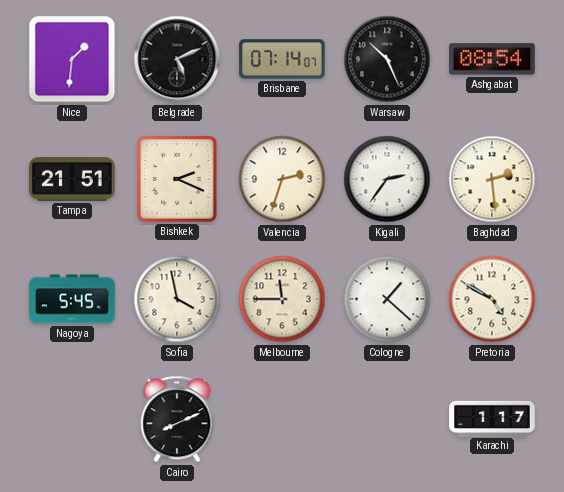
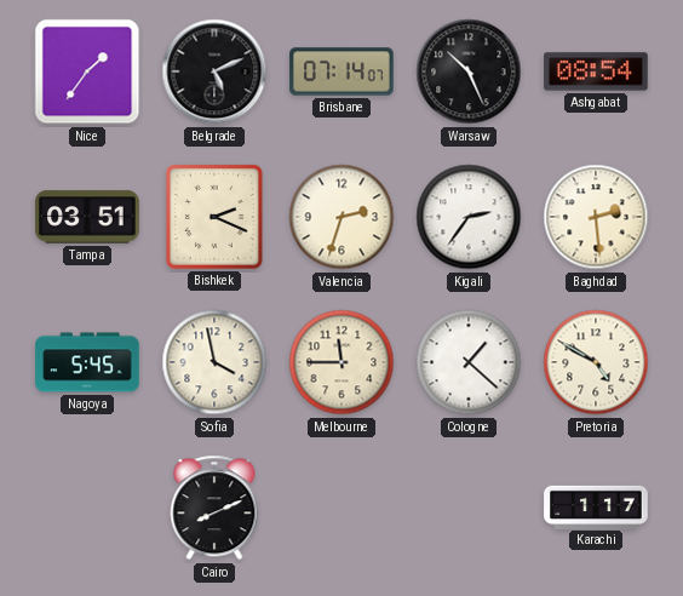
Nice: 1:31 -> 1:36 (87, 71)
Tampa: 21:51 -> 03:51 (87, 217)
